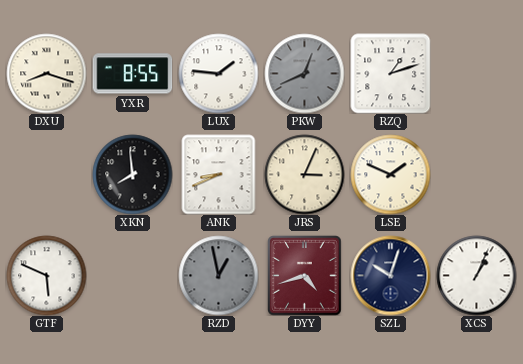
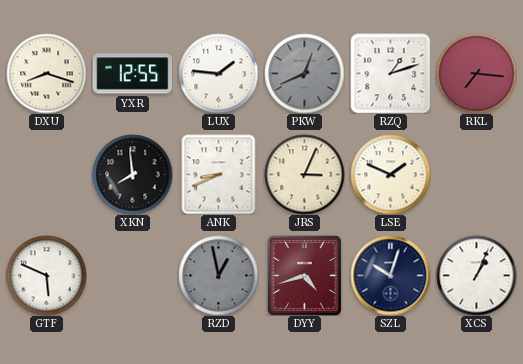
YXR: 8:55 -> 12:55 (132, 74)
RKL: none -> 7:16 (476, 73)
